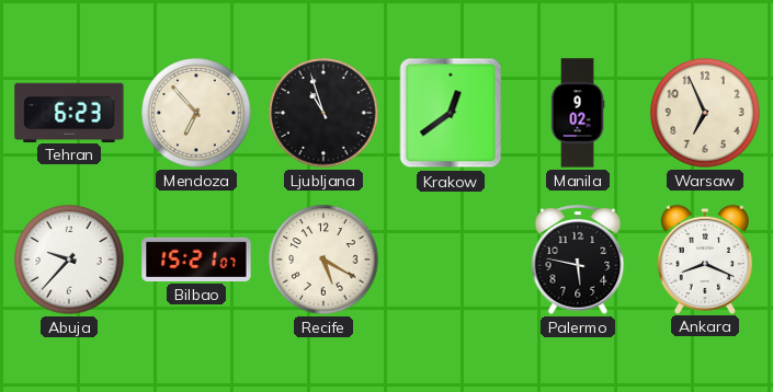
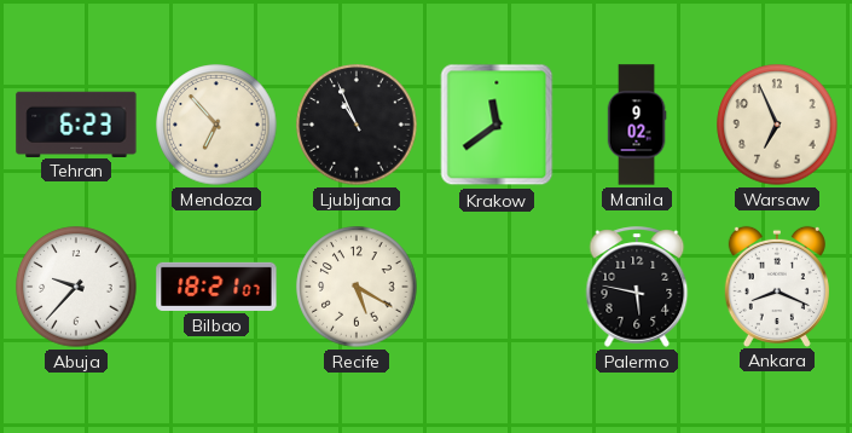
Ljubljana: 10:57 -> 10:56 (357, 125)
Krakow: 12:39 -> 11:39 (497, 125)
Bilbao: 15:21 -> 18:21 (216, 287)
